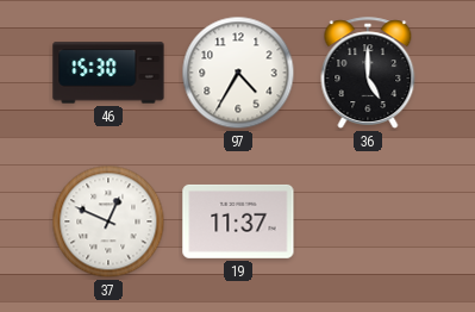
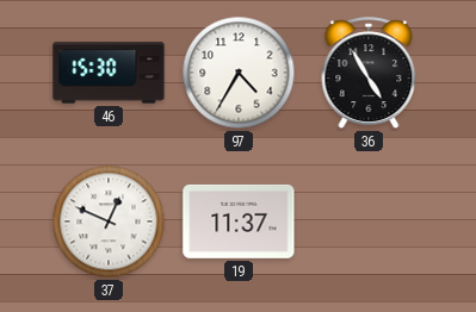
36: 5:00 -> 4:55 (369, 73)
